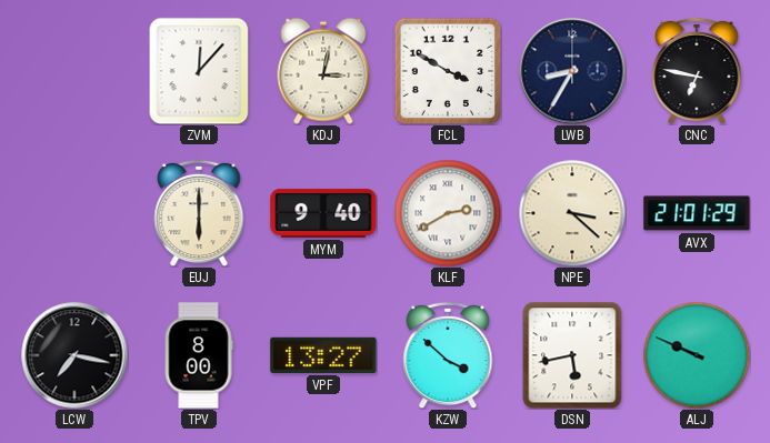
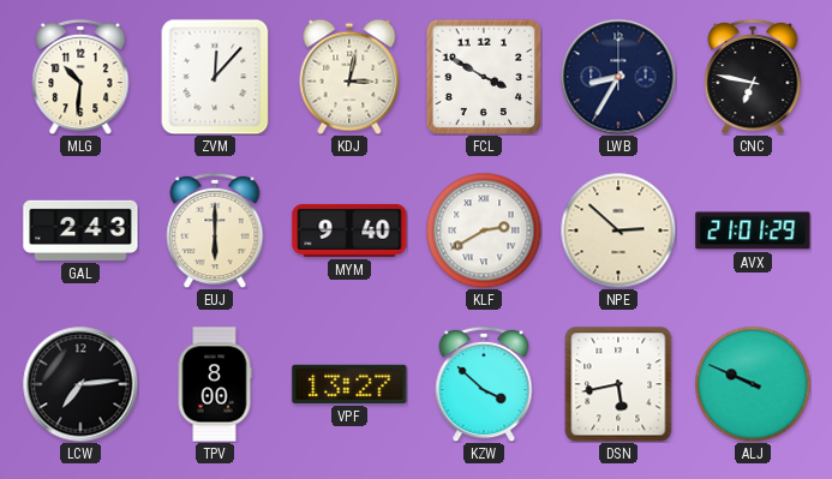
MLG: none -> 10:31 (80, 77)
GAL: none -> 2:43 (80, 230)
NPE: 3:22 -> 2:52 (618, 230)
LCW: 7:17 -> 7:14 (80, 384)
